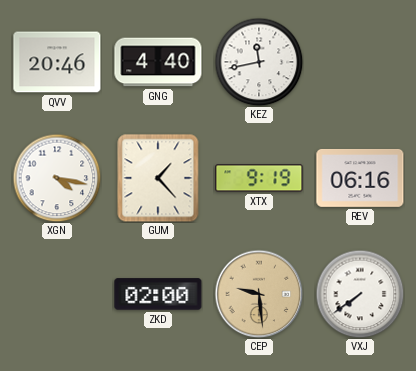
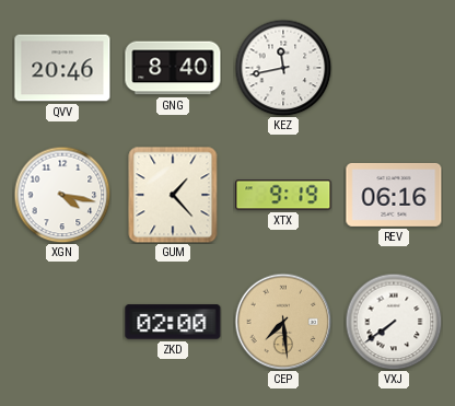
GNG: 4:40 -> 8:40 (173, 68)
CEP: 9:29 -> 7:29 (283, 322)
